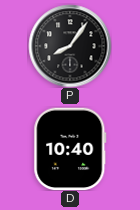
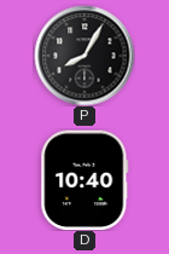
P: 8:06 -> 8:05 (84, 56)
